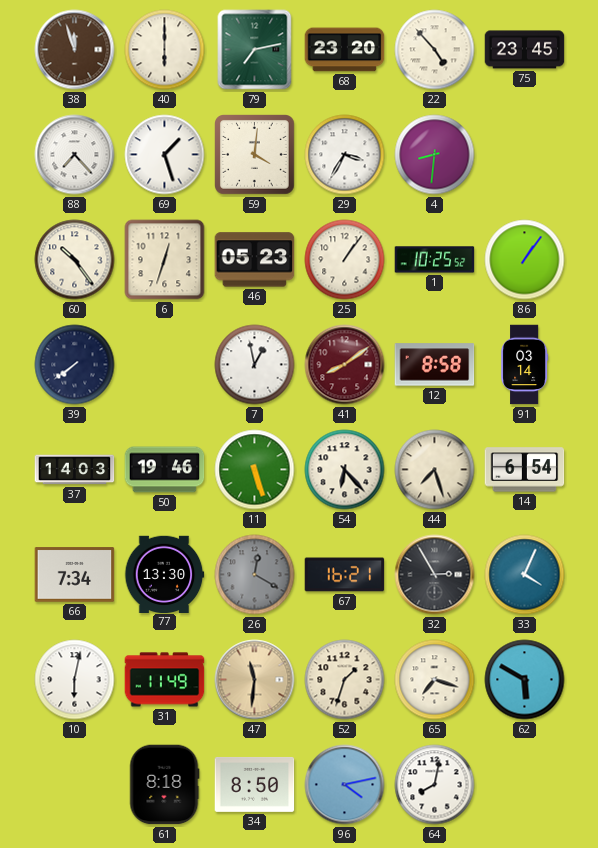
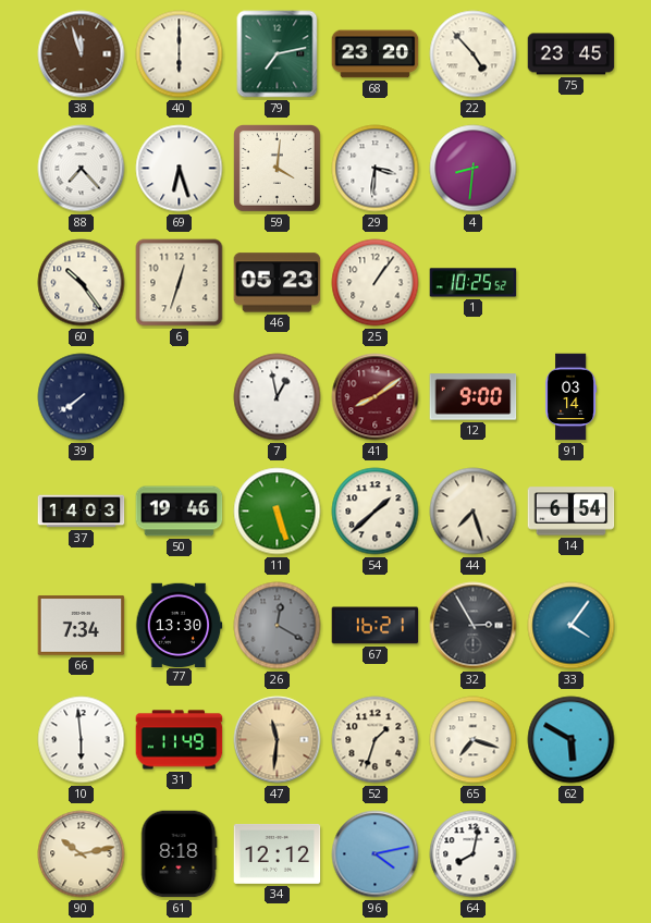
69: 1:27 -> 6:27 (180, 169)
29: 3:35 -> 3:31 (376, 169)
86: 1:06 -> none (525, 260)
12: 8:58 -> 9:00 (474, 397)
54: 6:23 -> 1:38 (376, 512)
33: 4:04 -> 4:06 (572, 626)
10: 6:02 -> 5:59 (82, 740)
90: none -> 10:13 (82, 854)
34: 8:50 -> 12:12 (278, 853)
